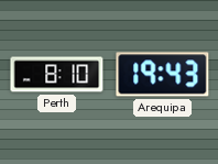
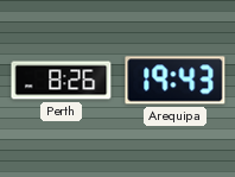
Perth: 8:10 -> 8:26 (62, 81)
